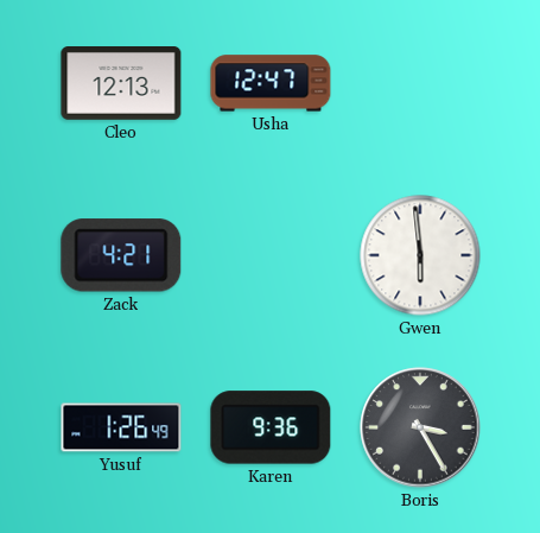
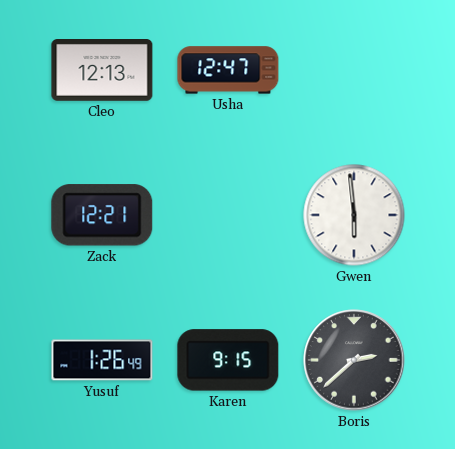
Zack: 4:21 -> 12:21 (102, 215)
Karen: 9:36 -> 9:15 (228, 360)
Boris: 3:25 -> 2:38 (354, 360)
